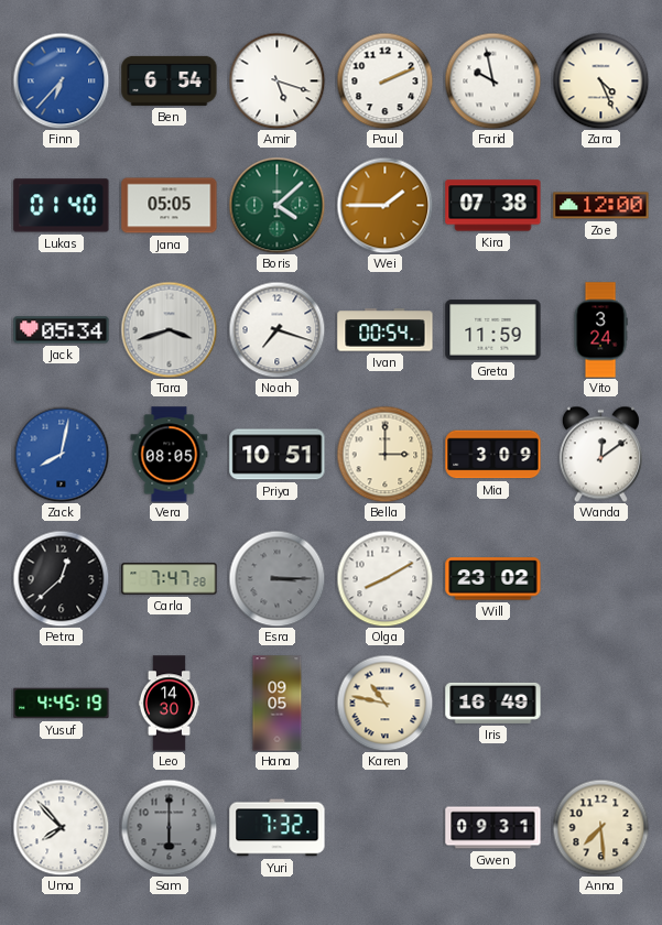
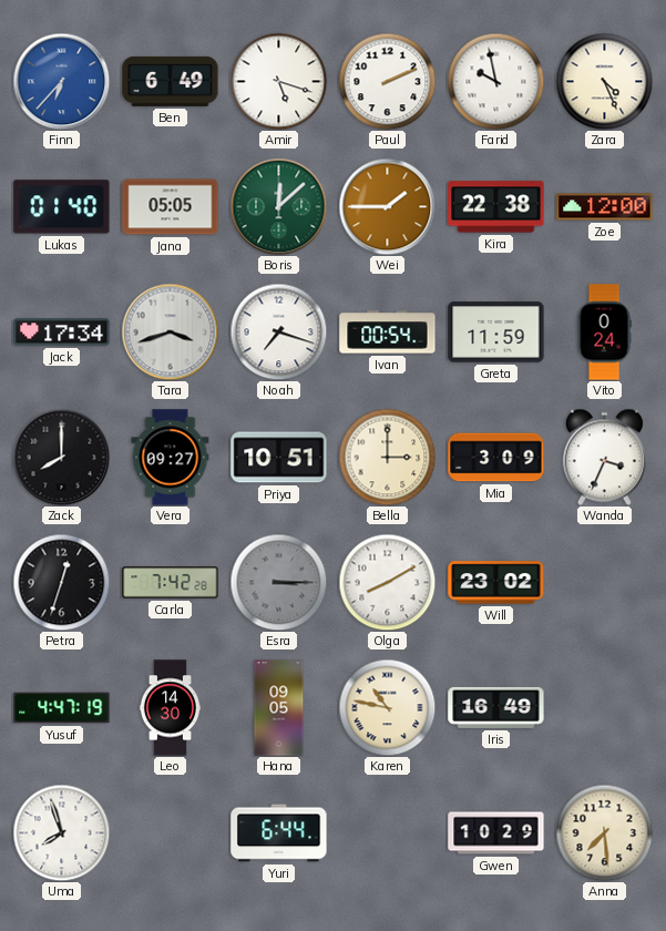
Ben: 6:54 -> 6:49 (171, 81)
Boris: 4:08 -> 12:08 (278, 206)
Kira: 07:38 -> 22:38 (496, 207)
Jack: 05:34 -> 17:34 (62, 332)
Vito: 3:24 -> 0:24 (604, 332)
Zack: 8:02 -> 8:00 (61, 457)
Zack dial: blue -> black (61, 457)
Vera: 08:05 -> 09:27 (171, 458)
Wanda: 12:09 -> 3:34 (604, 457)
Petra: 12:38 -> 12:33 (61, 582)
Carla: 7:47 -> 7:42 (171, 583)
Yusuf: 4:45 -> 4:47 (62, 708)
Uma: 7:53 -> 7:57 (61, 832)
Sam: 6:00 -> none (169, 827)
Yuri: 7:32 -> 6:44 (279, 833)
Gwen: 09:31 -> 10:29 (496, 833)
